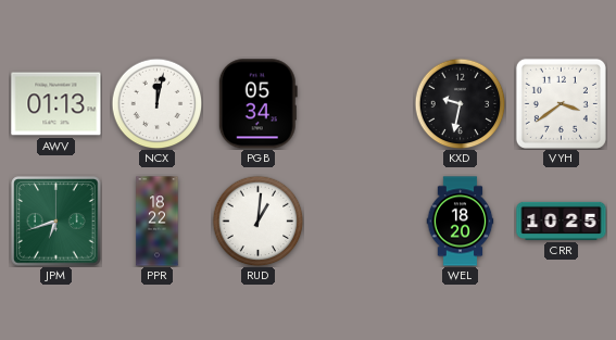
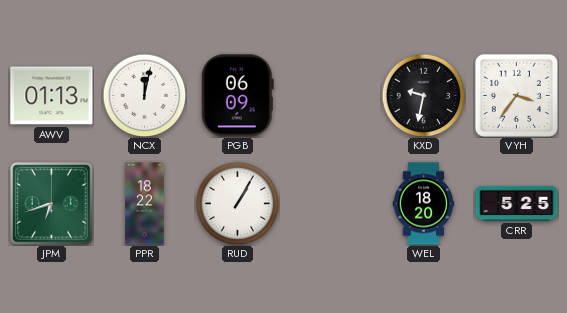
PGB: 05:34 -> 06:09 (237, 96)
VYH: 3:39 -> 3:36 (516, 95)
RUD: 1:01 -> 1:05 (237, 203)
CRR: 10:25 -> 5:25 (517, 203)
